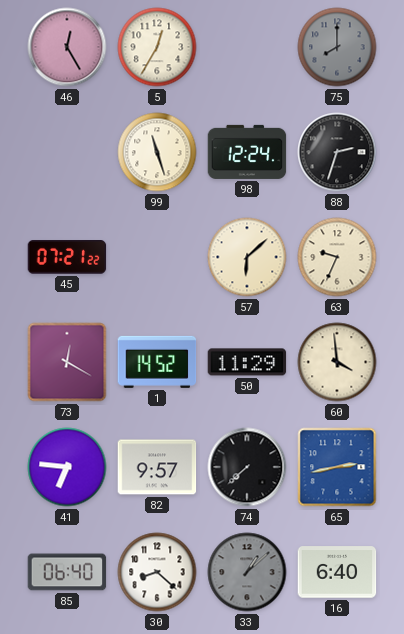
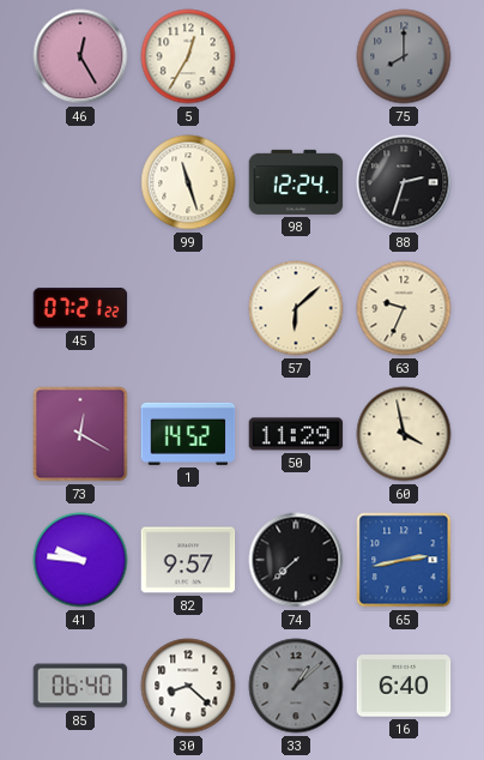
60: 3:59 -> 3:58 (404, 434)
41: 6:46 -> 9:46 (80, 560)
